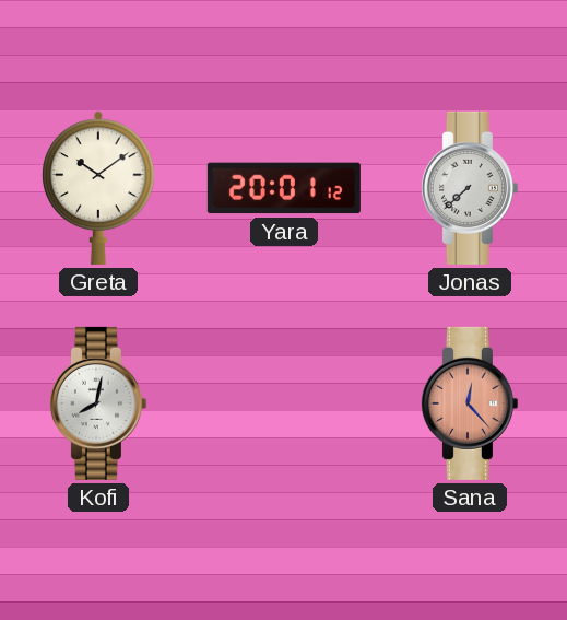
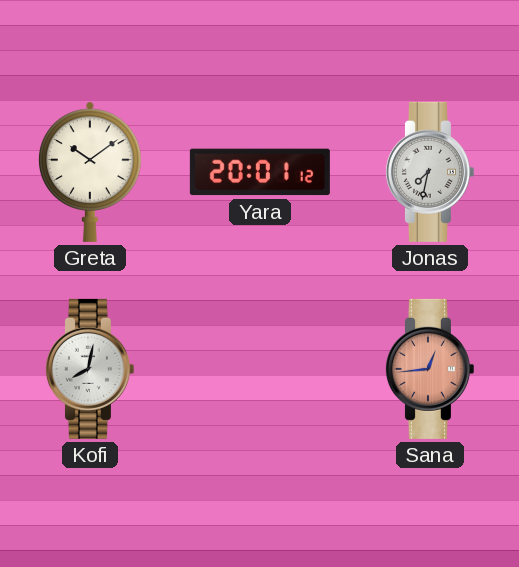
Jonas: 7:38 -> 7:32 (429, 172)
Sana: 12:23 -> 12:44 (429, 369)
